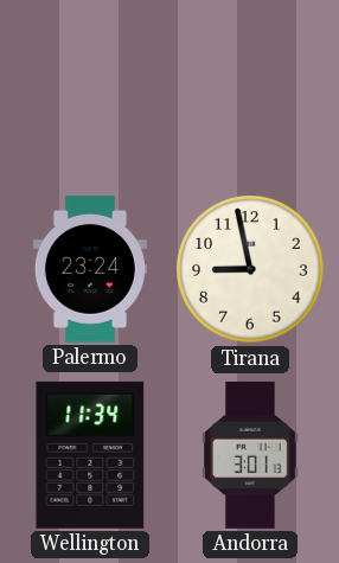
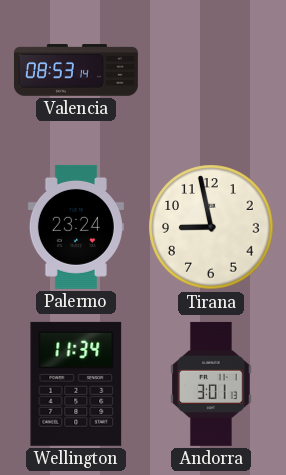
Valencia: none -> 08:53 (76, 70)
